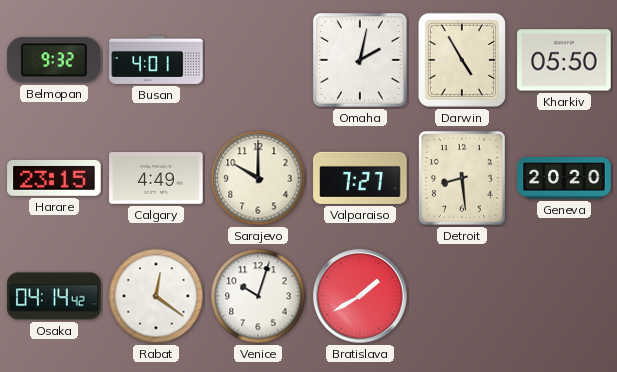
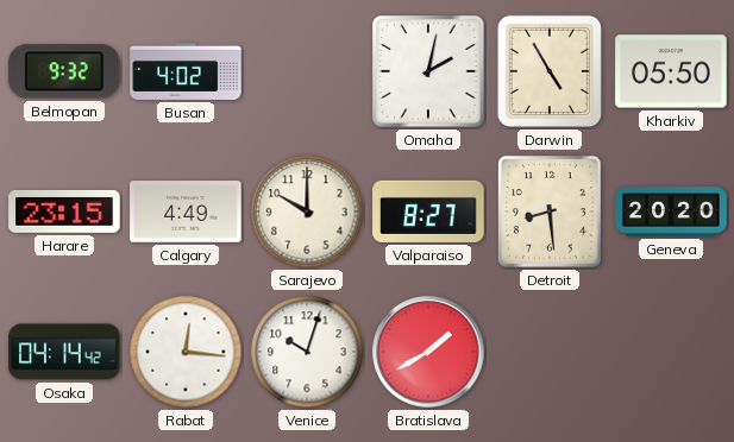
Busan: 4:01 -> 4:02 (186, 71)
Valparaiso: 7:27 -> 8:27 (428, 211)
Rabat: 12:21 -> 12:16 (186, 352)
